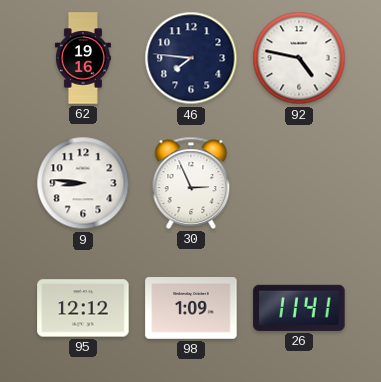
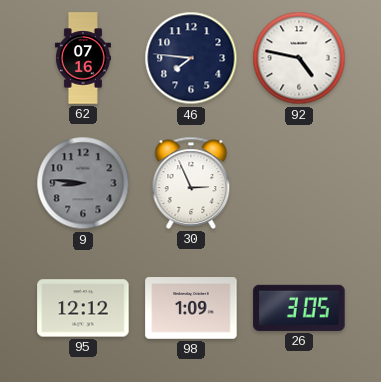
62: 19:16 -> 07:16 (83, 58)
9 dial: white -> grey (83, 183)
26: 11:41 -> 3:05 (299, 308)
